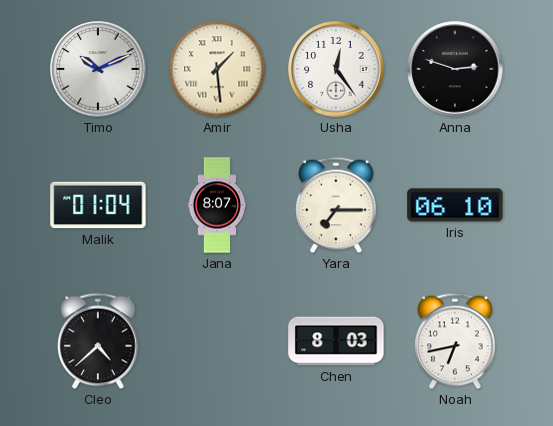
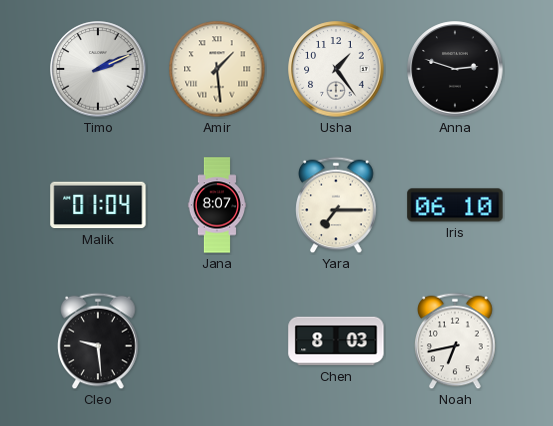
Timo: 10:11 -> 2:11 (98, 69)
Usha: 12:24 -> 1:24 (336, 69)
Cleo: 4:38 -> 9:29 (98, 341)
